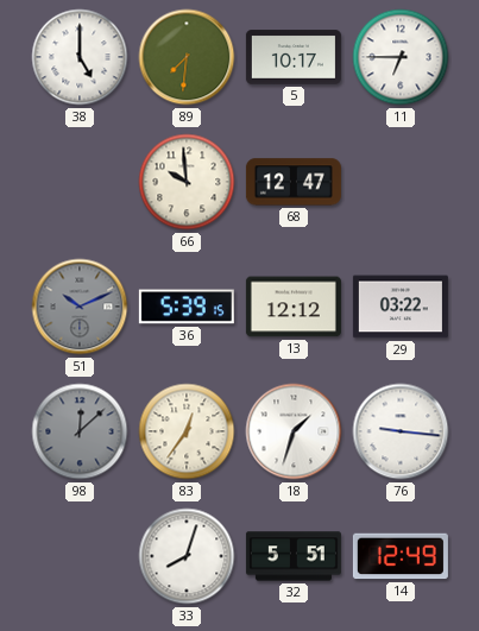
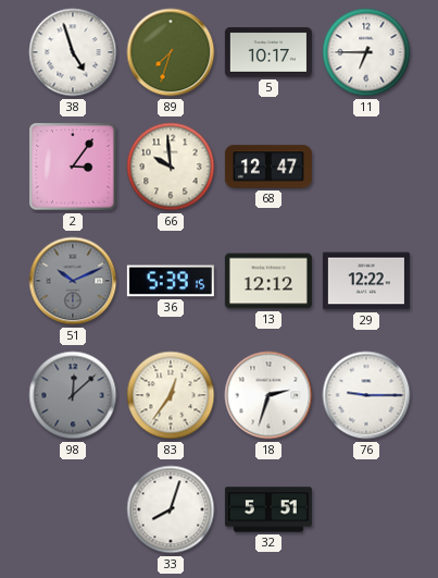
38: 5:00 -> 4:57 (73, 52)
89: 7:31 -> 7:33 (171, 52)
2: none -> 3:06 (73, 167)
29: 03:22 -> 12:22 (366, 281)
18: 1:33 -> 2:33 (268, 395)
76: 9:16 -> 9:15 (366, 395)
14: 12:49 -> none (401, 556)
